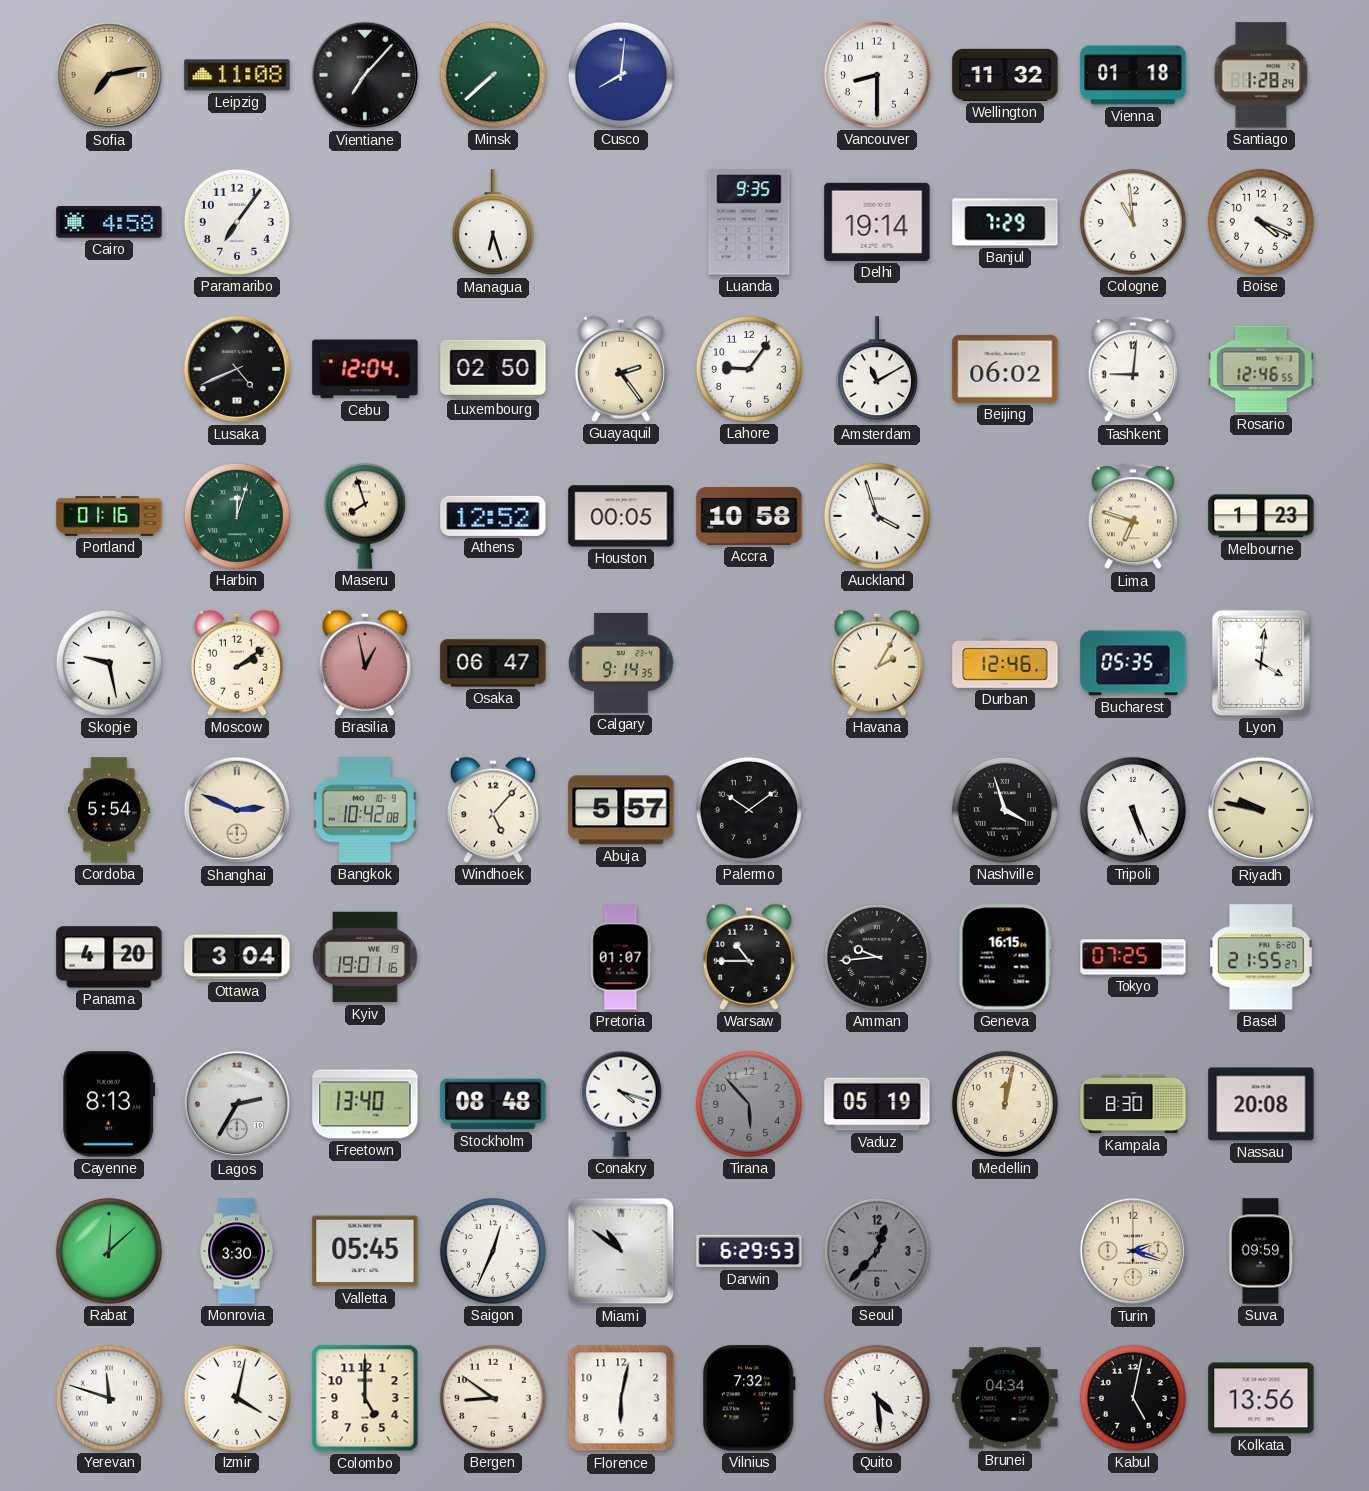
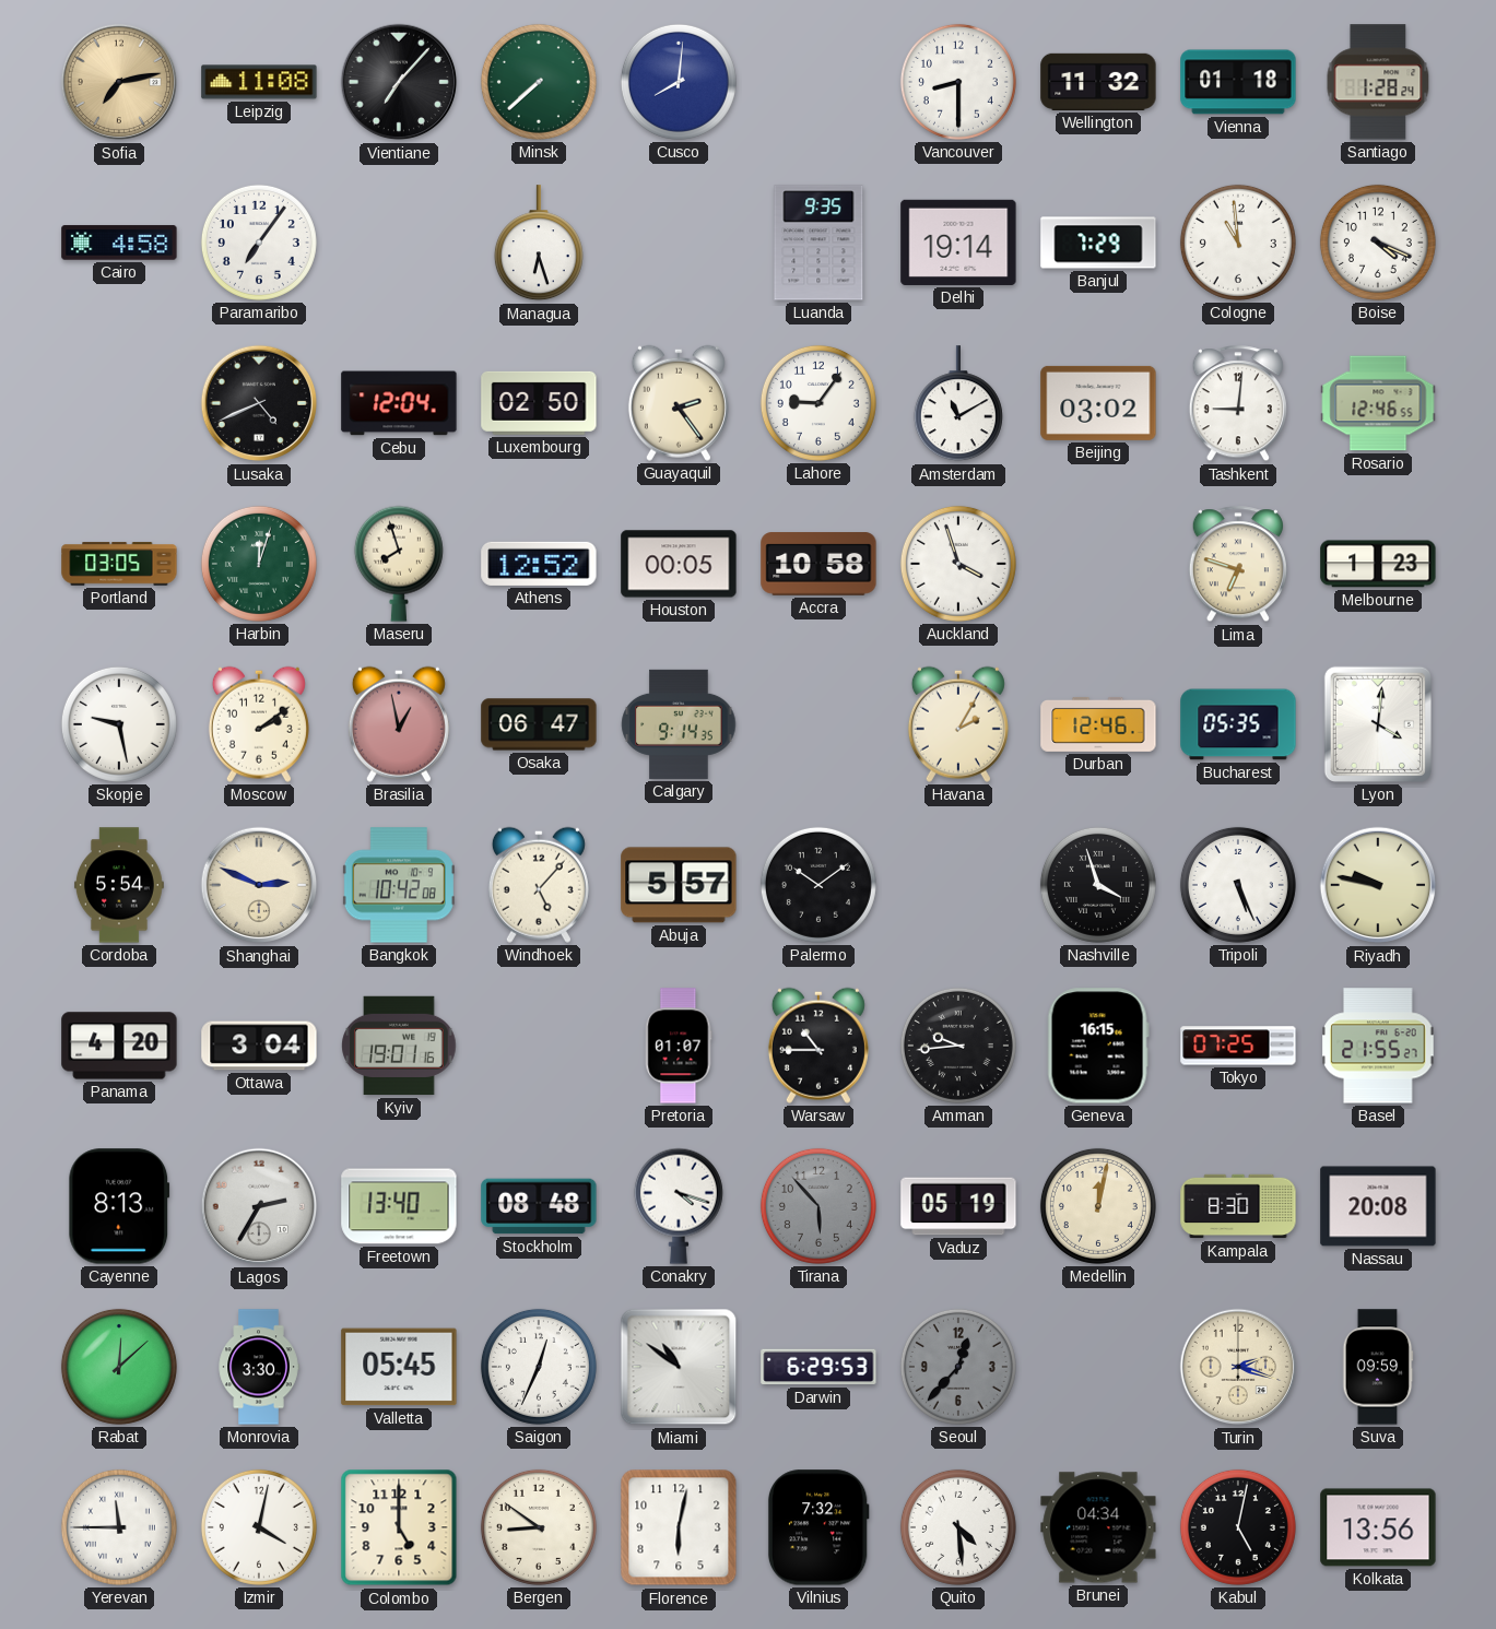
Beijing: 06:02 -> 03:02 (1098, 403)
Portland: 01:16 -> 03:05 (119, 564)
Yerevan: 11:48 -> 11:45 (119, 1527)
